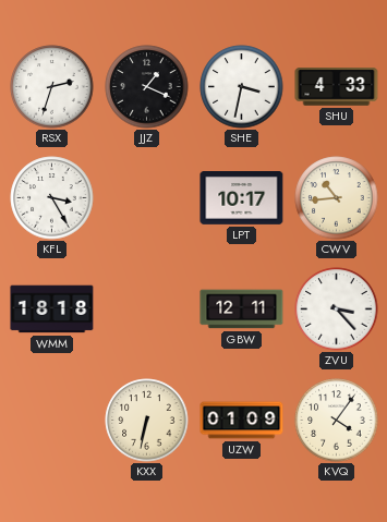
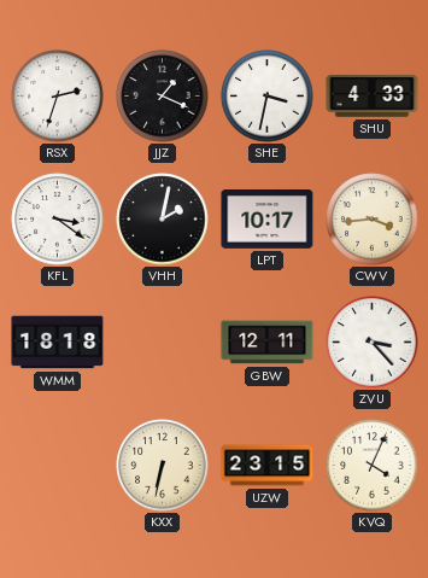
KFL: 3:25 -> 3:21 (58, 220)
VHH: none -> 2:02 (163, 220)
CWV: 10:44 -> 3:44 (373, 220)
UZW: 01:09 -> 23:15 (268, 466)
KVQ: 4:06 -> 4:04 (373, 466)
